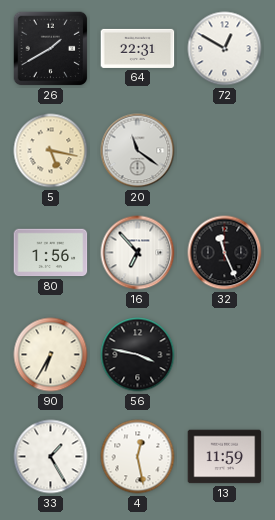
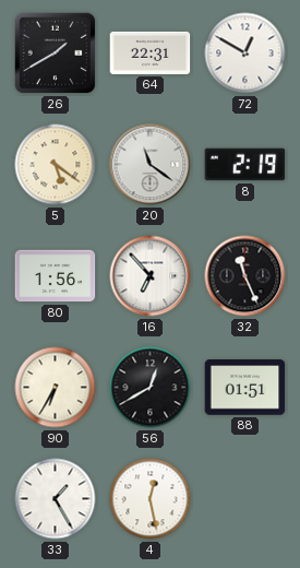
5: 5:17 -> 5:21 (56, 165)
8: none -> 2:19 (245, 165)
56: 3:47 -> 12:40 (151, 388)
88: none -> 01:51 (245, 388)
13: 11:59 -> none (225, 457)
